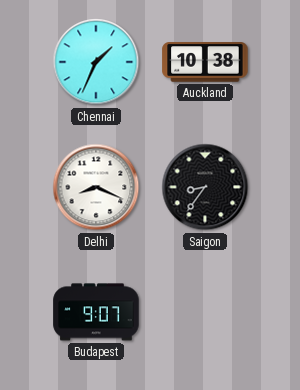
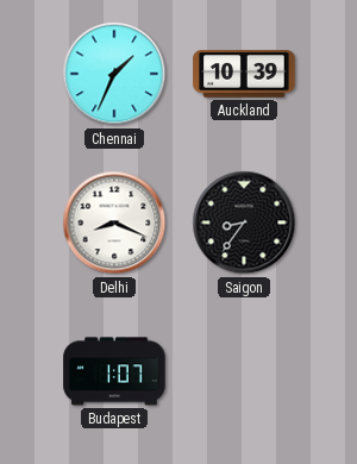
Auckland: 10:38 -> 10:39 (244, 74)
Budapest: 9:07 -> 1:07 (114, 371)
